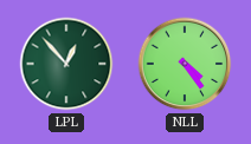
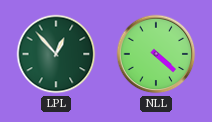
NLL: 4:24 -> 4:22 (156, 54)
